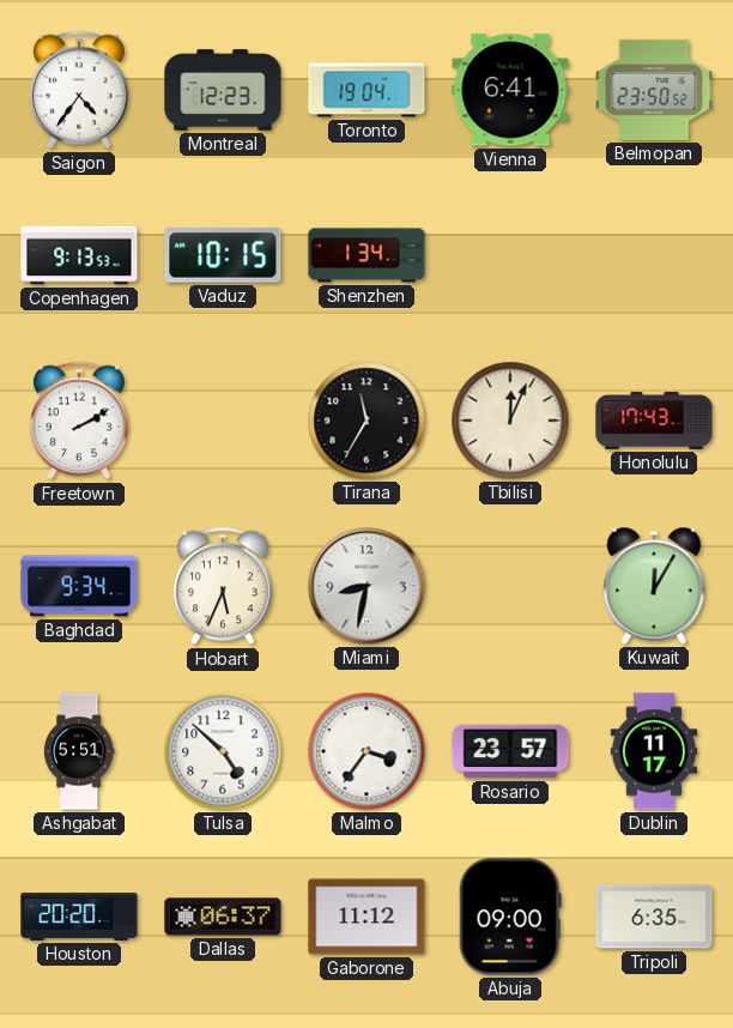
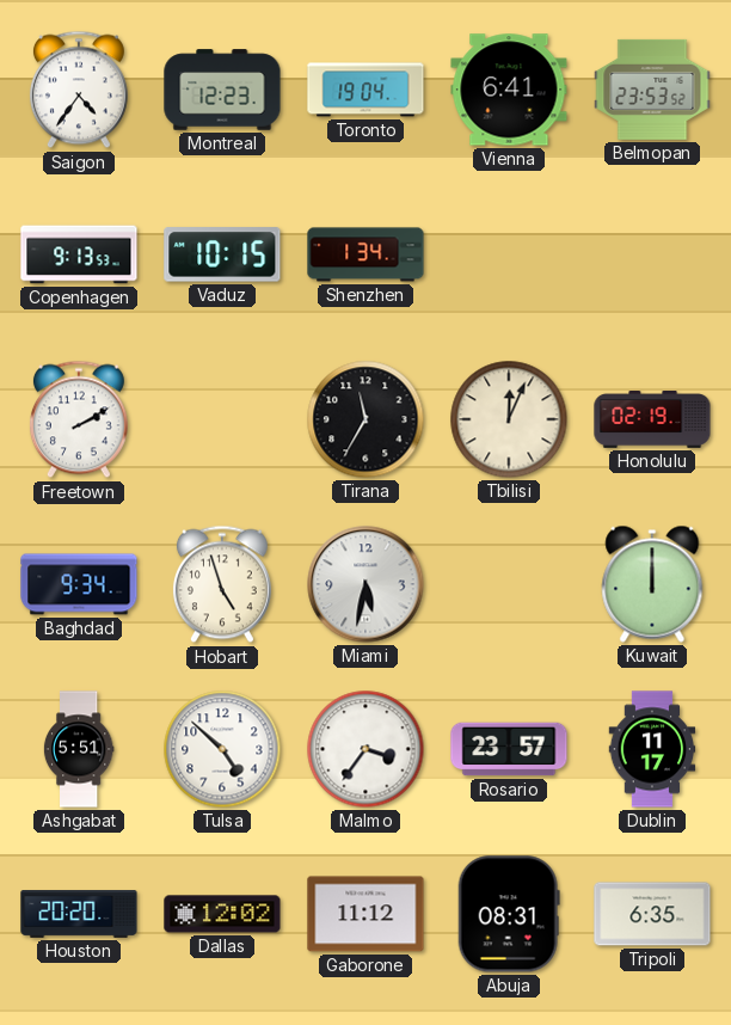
Belmopan: 23:50 -> 23:53 (652, 90)
Honolulu: 17:43 -> 02:19 (652, 421)
Hobart: 5:34 -> 4:57 (222, 584)
Miami: 8:32 -> 5:32 (365, 584)
Kuwait: 12:05 -> 12:00 (652, 584)
Dallas: 06:37 -> 12:02 (222, 914)
Abuja: 09:00 -> 08:31 (509, 914)
